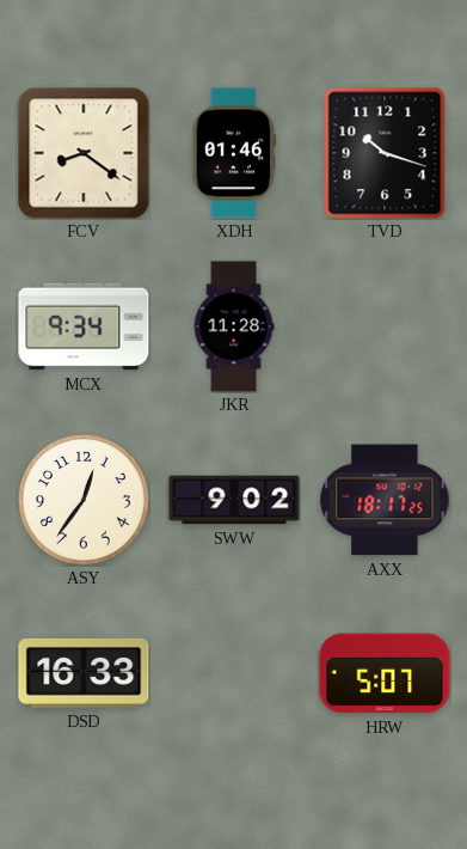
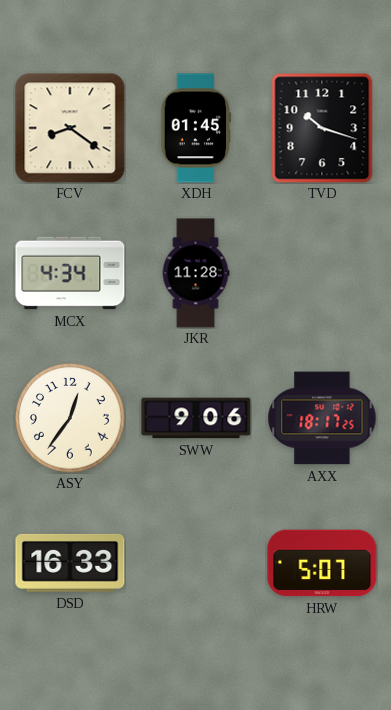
XDH: 01:46 -> 01:45 (196, 128)
MCX: 9:34 -> 4:34 (70, 273)
SWW: 9:02 -> 9:06 (196, 418)
